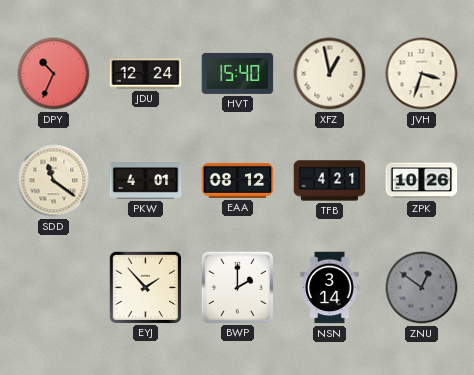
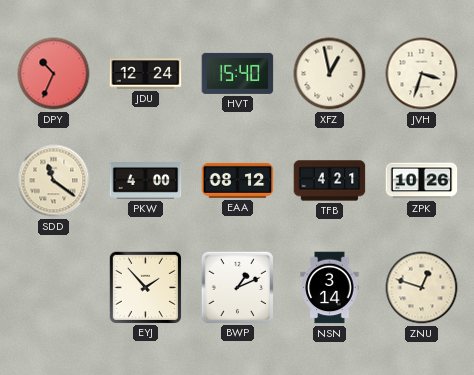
PKW: 4:01 -> 4:00 (146, 181)
BWP: 2:00 -> 1:11 (237, 287)
ZNU: 12:51 -> 12:48 (422, 288)
ZNU dial: grey -> cream (422, 288)
